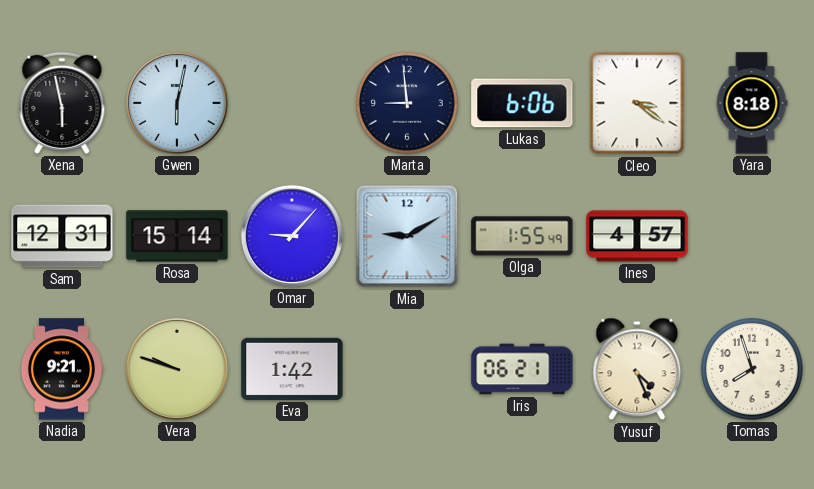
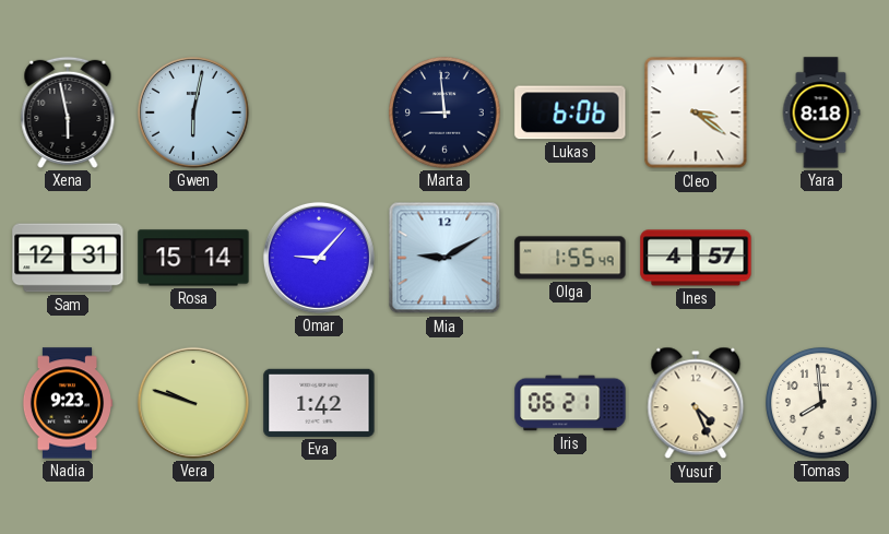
Nadia: 9:21 -> 9:23 (67, 403)
Tomas: 7:57 -> 7:59 (821, 403)
